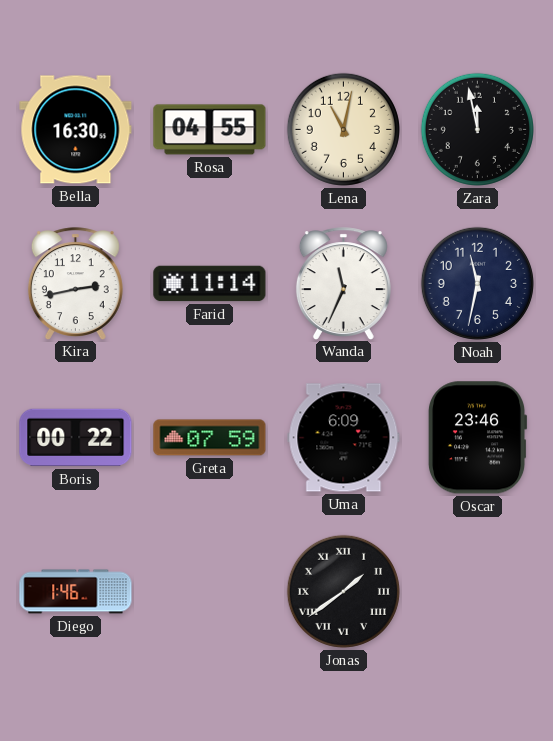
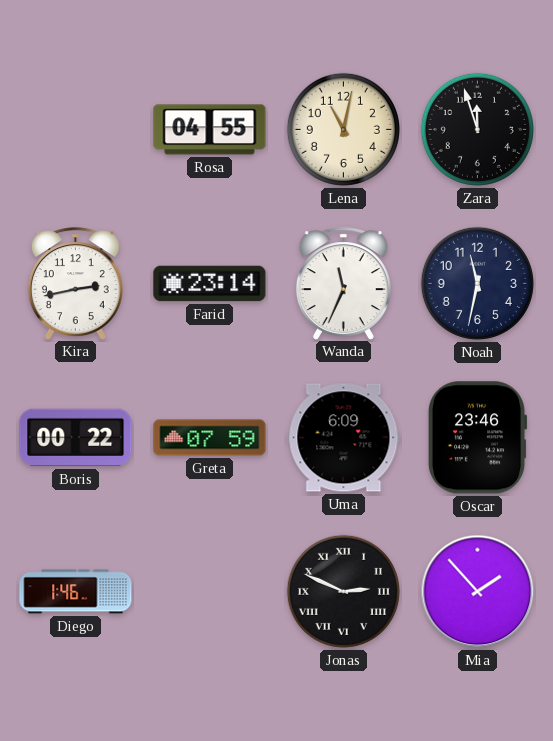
Bella: 16:30 -> none (76, 130)
Zara: 11:58 -> 11:57 (477, 129)
Farid: 11:14 -> 23:14 (210, 284)
Jonas: 1:39 -> 2:49 (343, 591)
Mia: none -> 1:53 (478, 592)
